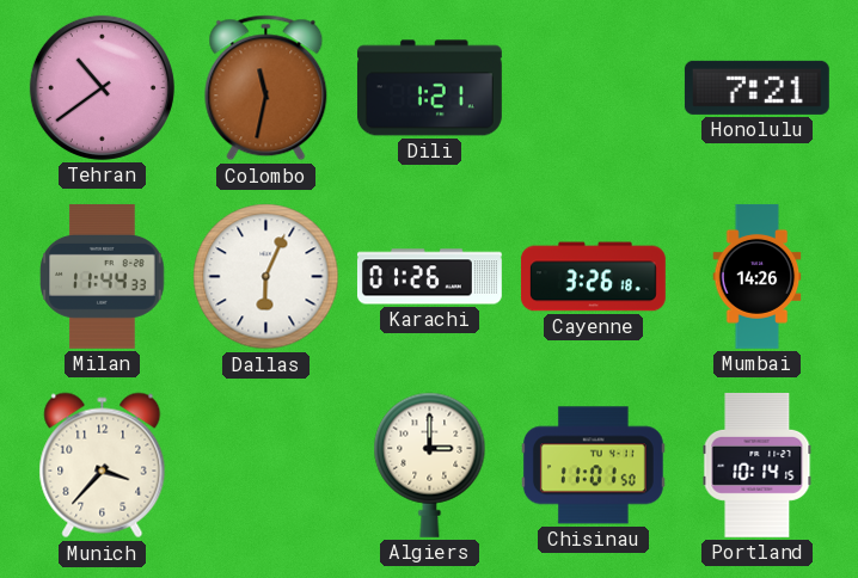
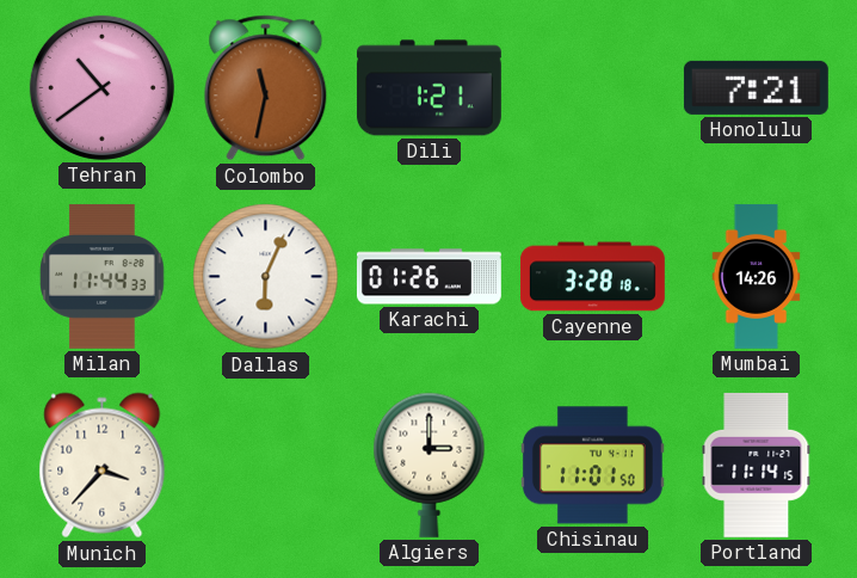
Cayenne: 3:26 -> 3:28 (592, 277)
Portland: 10:14 -> 11:14 (757, 465)
